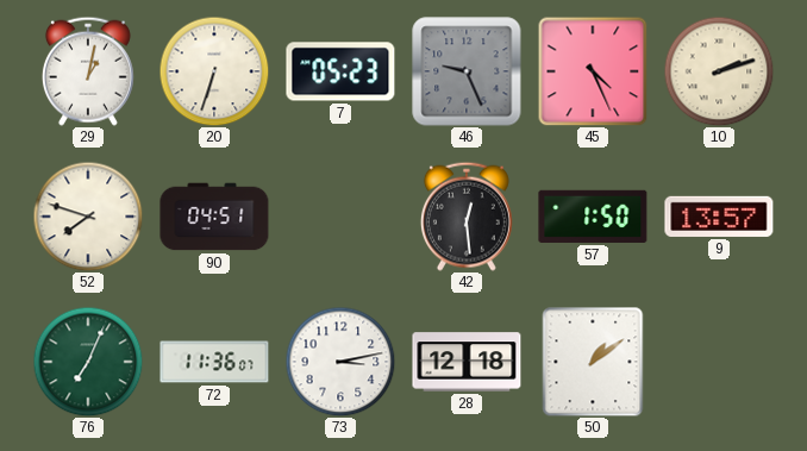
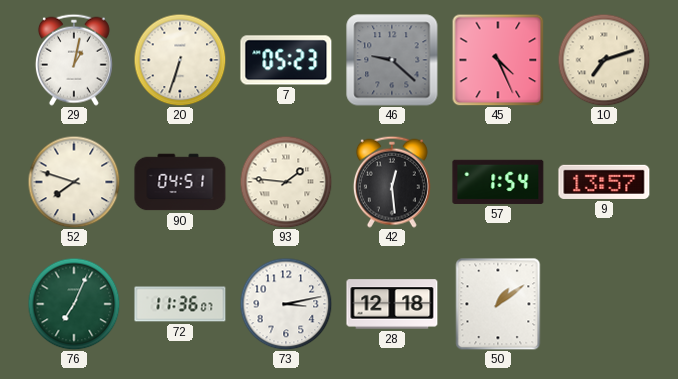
46: 9:26 -> 9:22 (392, 60)
10: 2:12 -> 7:12 (604, 60)
93: none -> 1:46 (286, 182)
57: 1:50 -> 1:54 (498, 182)
